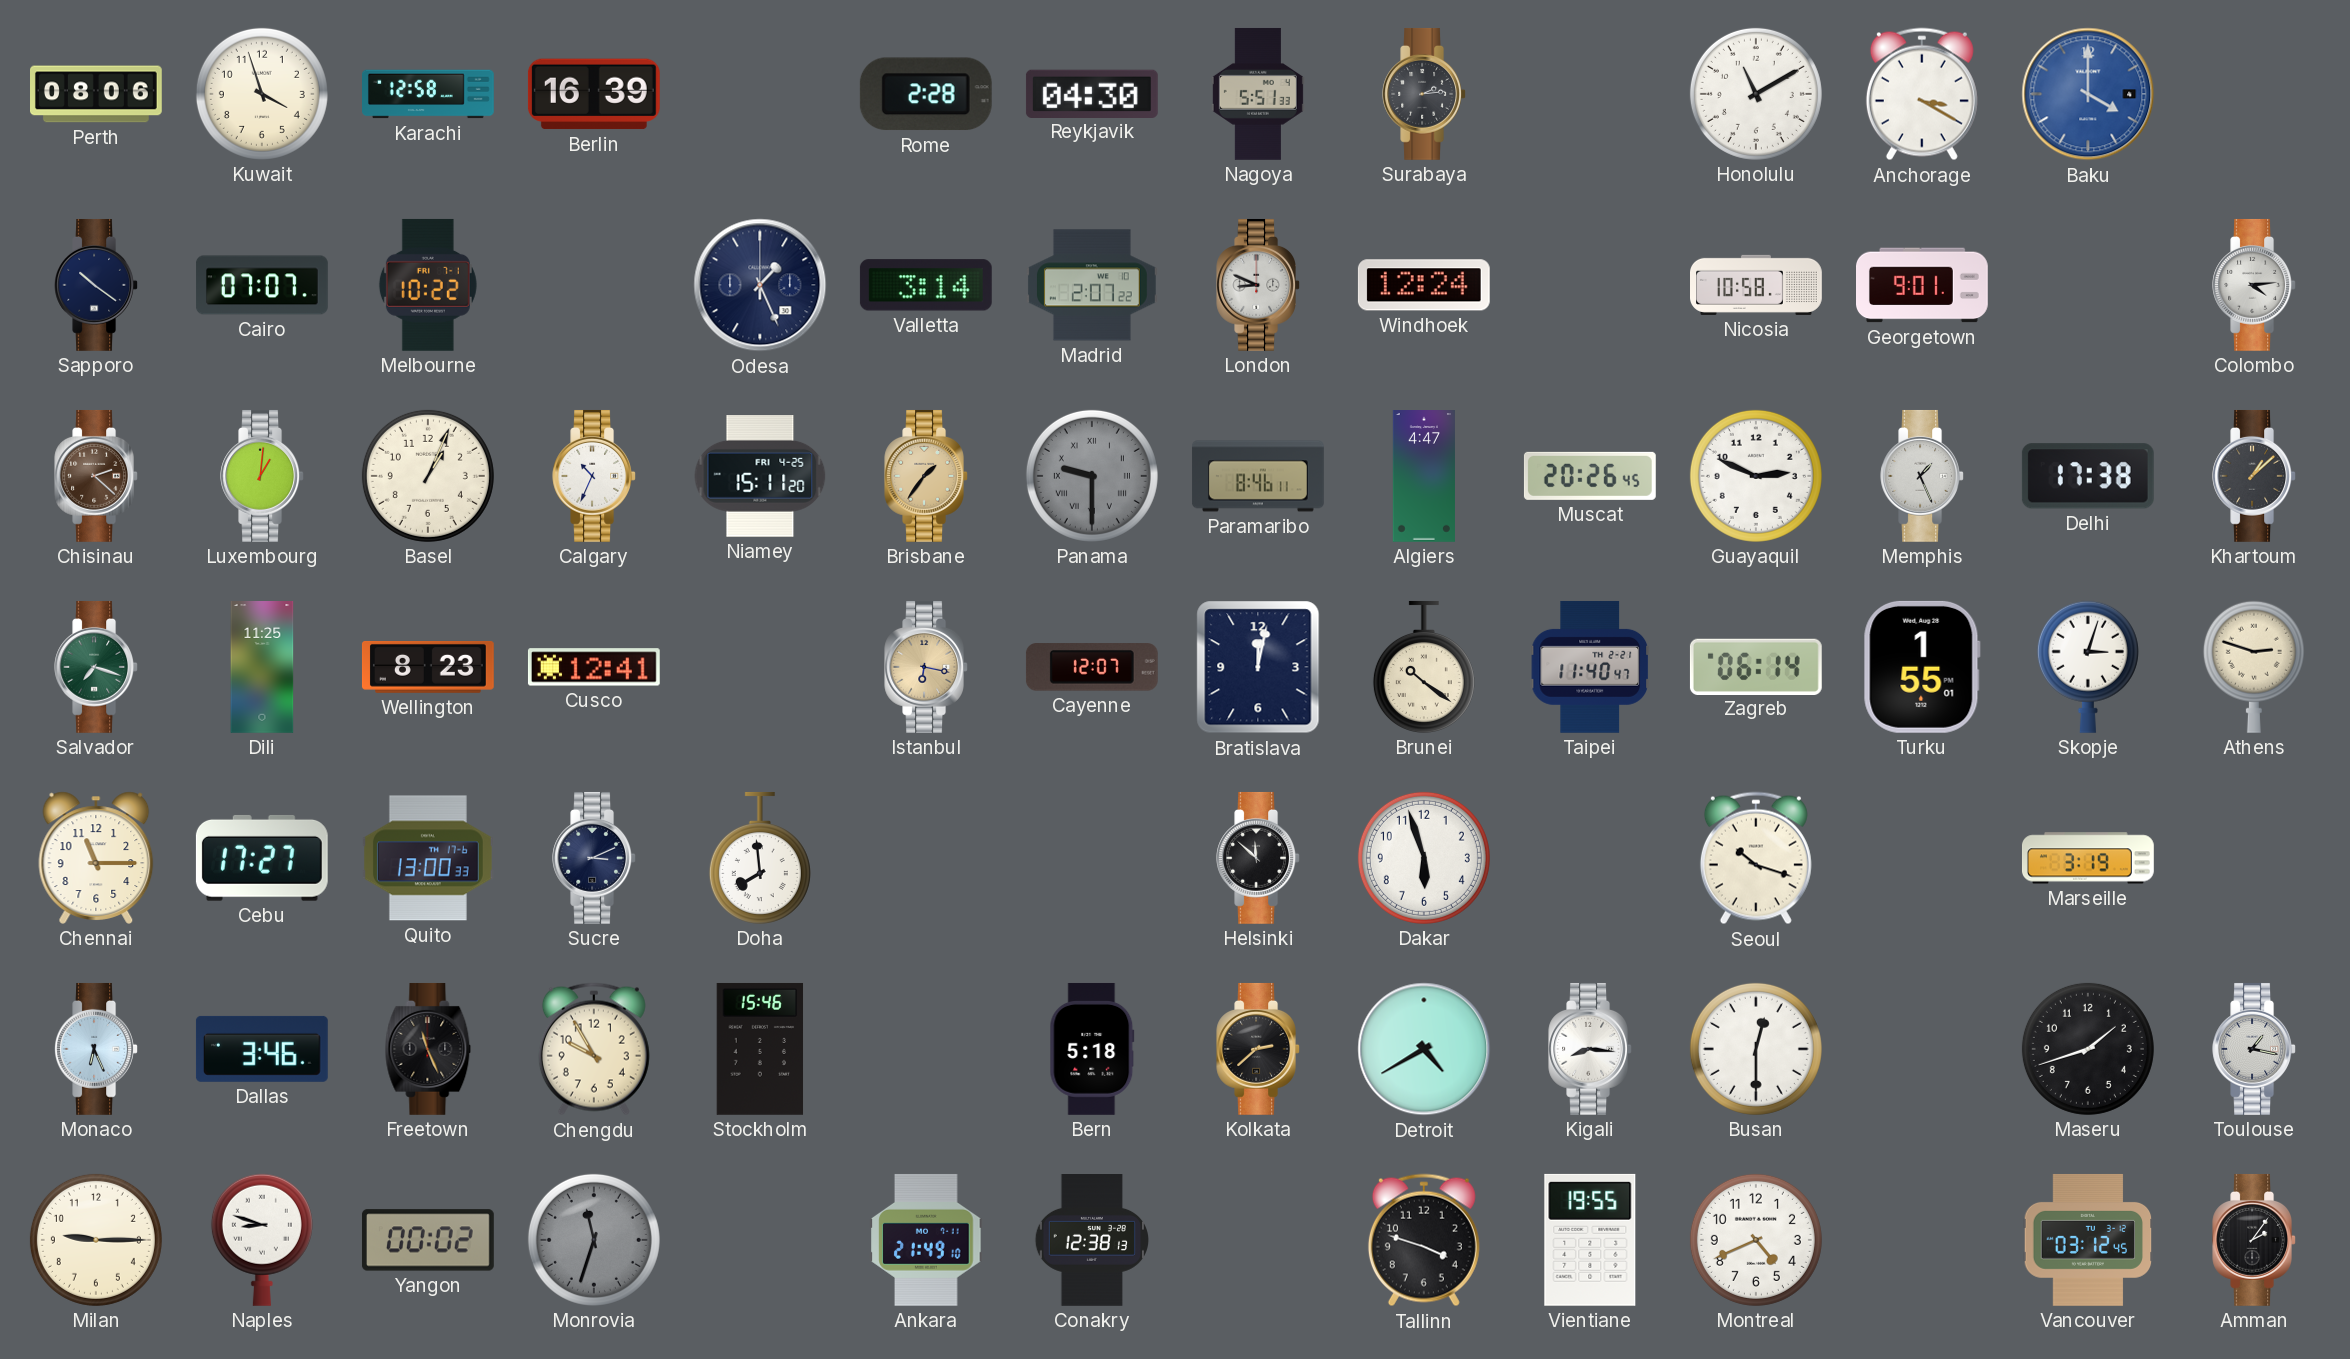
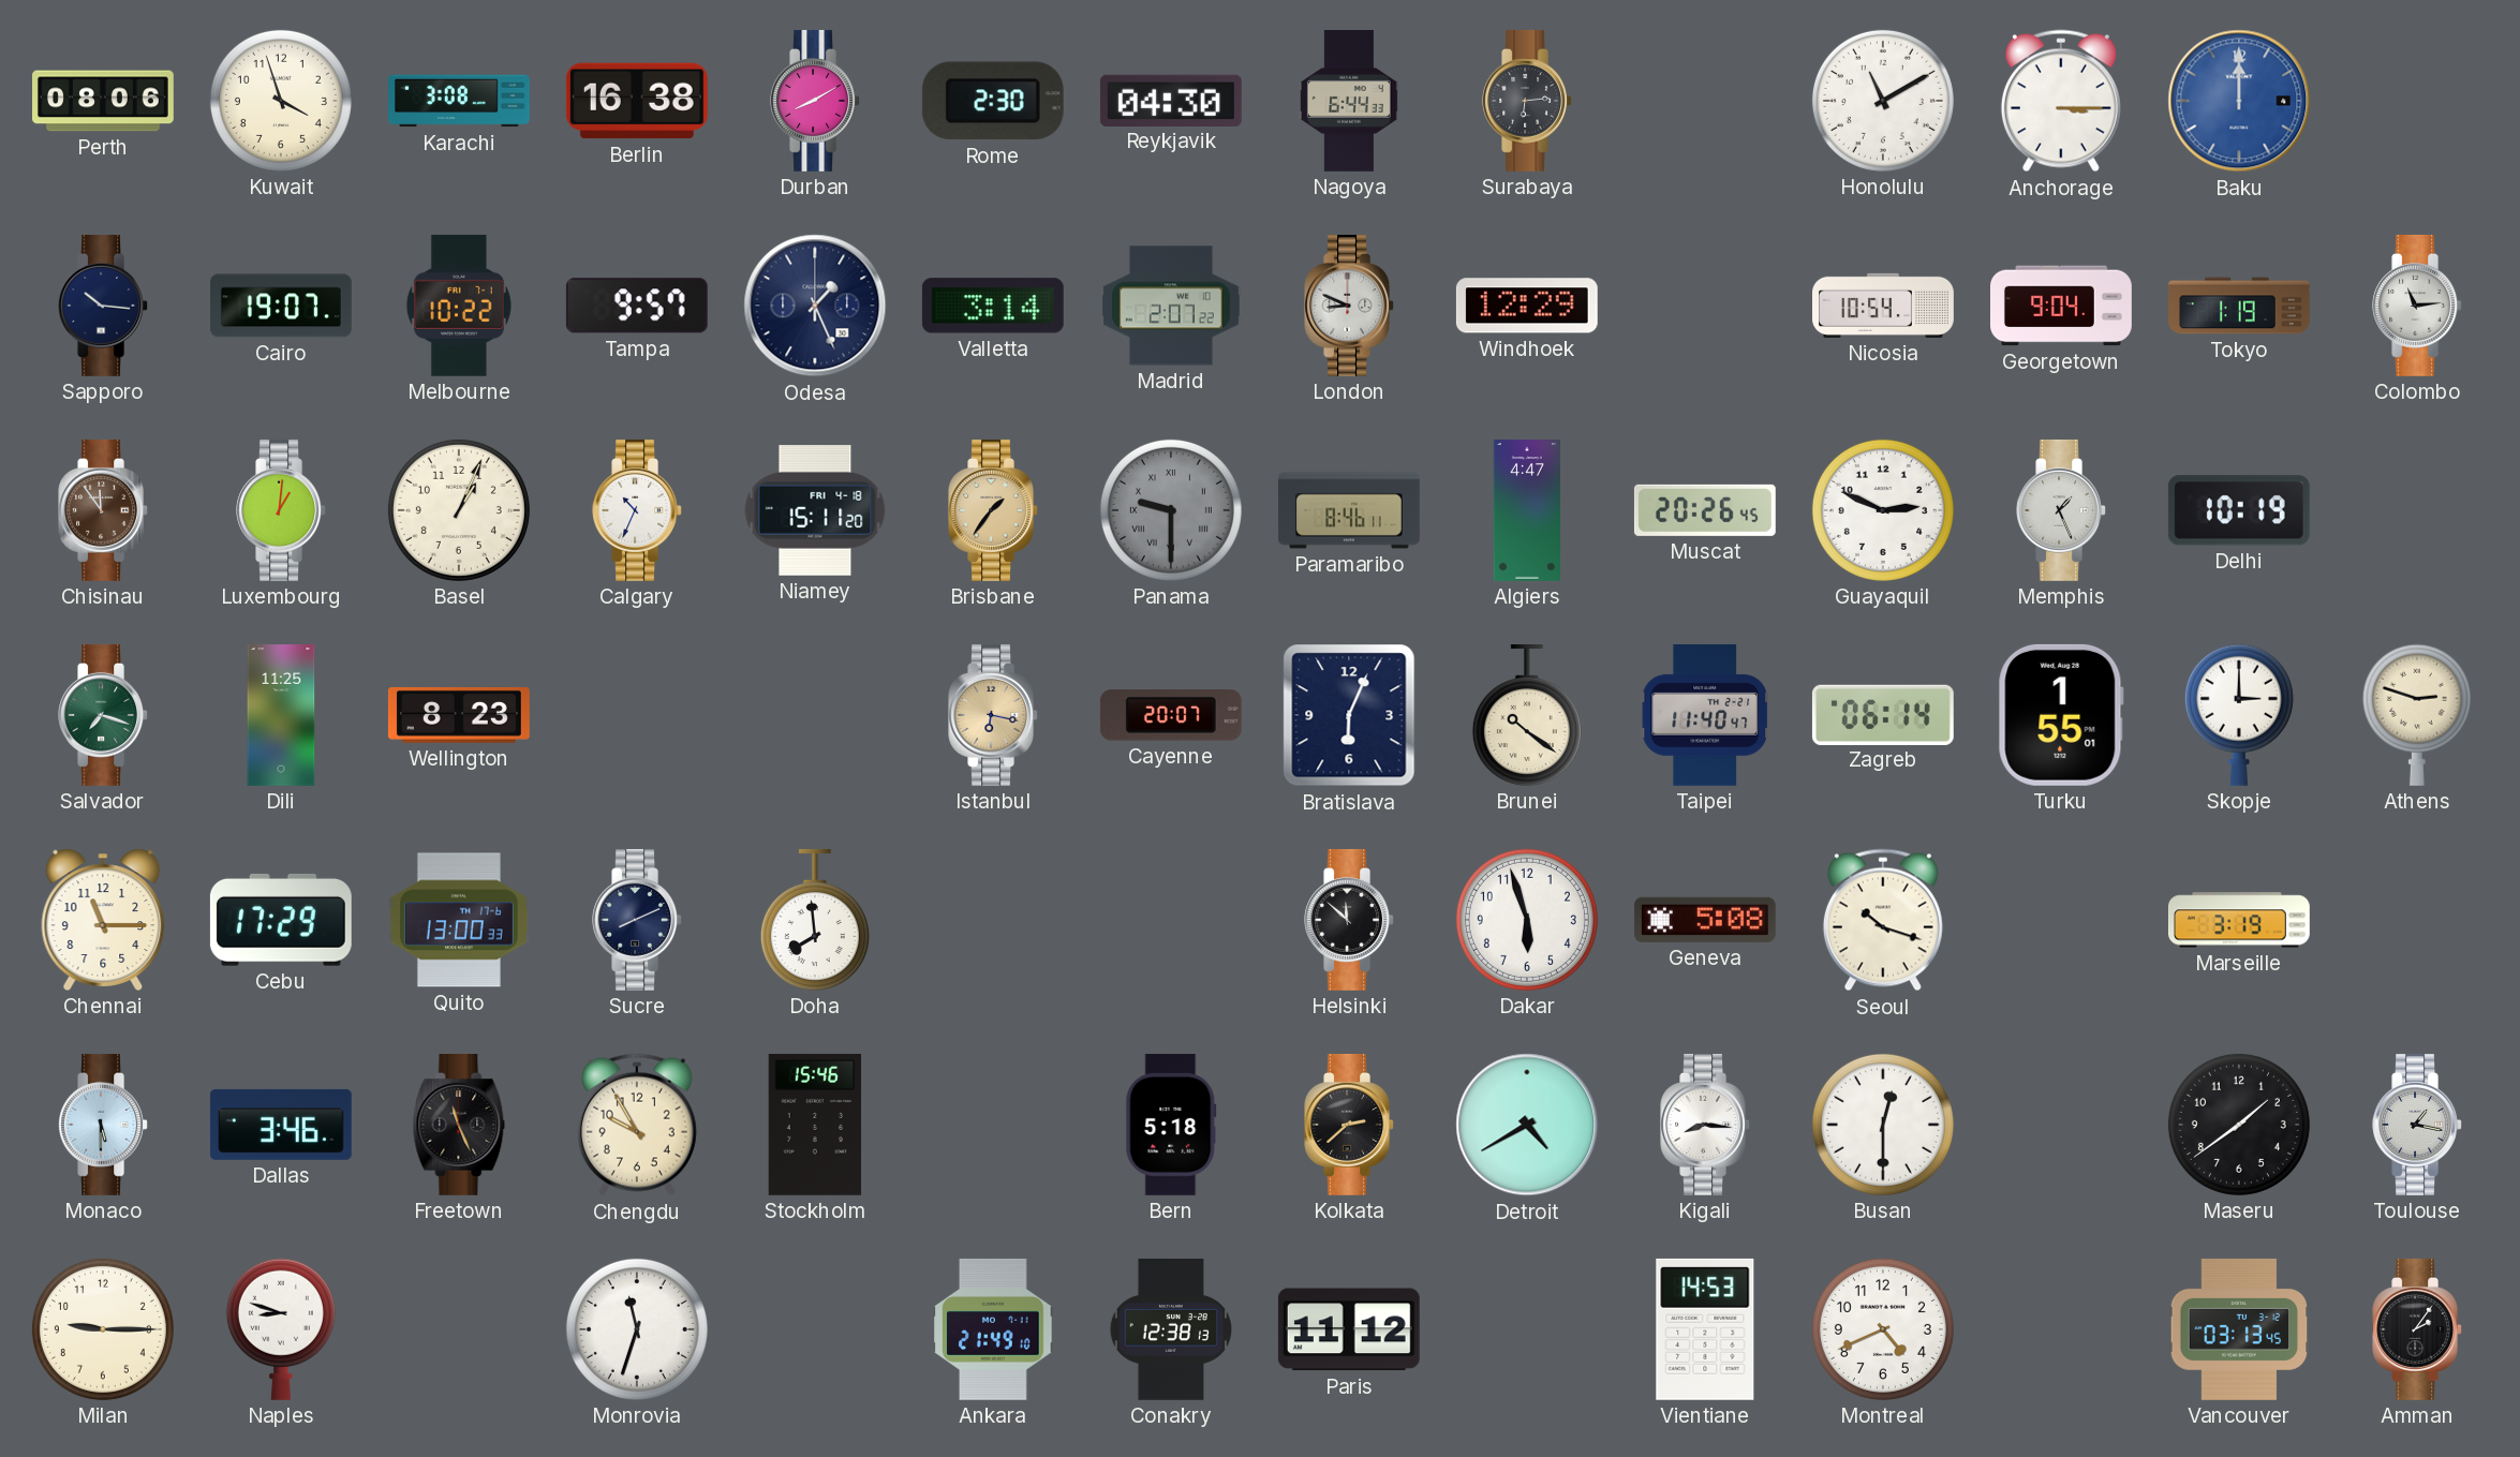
Karachi: 12:58 -> 3:08 (460, 101)
Berlin: 16:39 -> 16:38 (637, 101)
Durban: none -> 8:10 (815, 101)
Rome: 2:28 -> 2:30 (993, 101)
Nagoya: 5:51 -> 6:44 (1349, 101)
Surabaya: 2:14 -> 6:14 (1527, 101)
Anchorage: 3:20 -> 3:15 (2061, 101)
Baku: 4:00 -> 12:00 (2239, 101)
Sapporo: 10:21 -> 10:16 (103, 306)
Cairo: 07:07 -> 19:07 (282, 306)
Tampa: none -> 9:57 (637, 306)
Windhoek: 12:24 -> 12:29 (1527, 306)
Nicosia: 10:58 -> 10:54 (1884, 306)
Georgetown: 9:01 -> 9:04 (2062, 306)
Tokyo: none -> 1:19 (2240, 306)
Colombo: 4:14 -> 11:14 (2417, 306)
Chisinau: 2:22 -> 11:54 (103, 510)
Niamey date: FRI 4-25 -> FRI 4-18 (815, 510)
Delhi: 17:38 -> 10:19 (2239, 510)
Khartoum: 1:08 -> none (2254, 476)
Cusco: 12:41 -> none (594, 667)
Cayenne: 12:07 -> 20:07 (1171, 715)
Bratislava: 12:02 -> 6:04 (1349, 715)
Skopje: 3:03 -> 3:00 (2239, 715)
Cebu: 17:27 -> 17:29 (281, 920)
Sucre: 3:11 -> 8:11 (637, 920)
Geneva: none -> 5:08 (1705, 920)
Monaco: 6:26 -> 5:30 (103, 1125)
Maseru: 1:42 -> 1:39 (2239, 1125)
Yangon: 00:02 -> none (428, 1240)
Monrovia dial: grey -> white (637, 1329)
Paris: none -> 11:12 (1349, 1329)
Tallinn: 3:48 -> none (1424, 1240)
Vientiane: 19:55 -> 14:53 (1705, 1329)
Vancouver: 03:12 -> 03:13 (2239, 1329)
